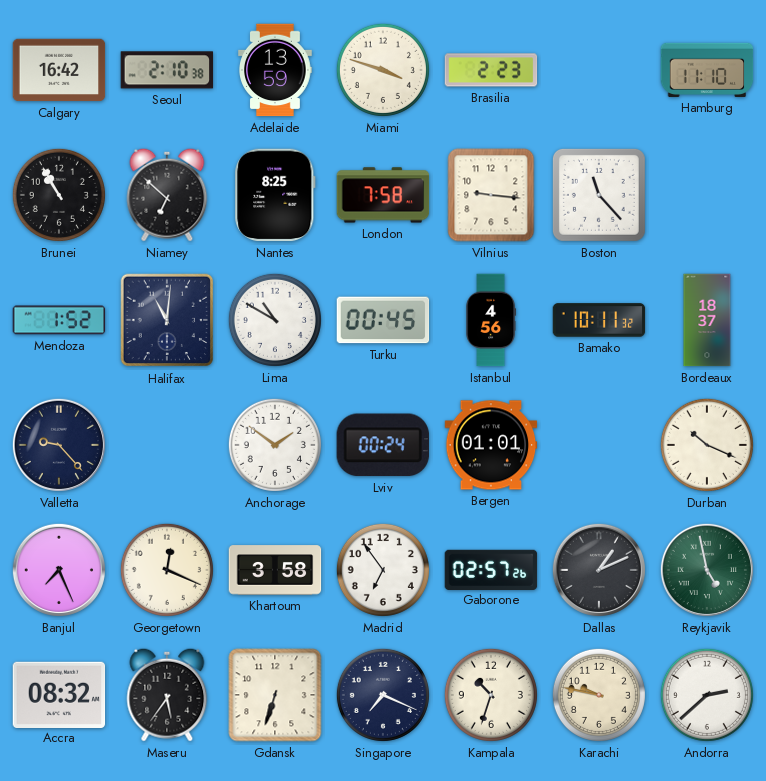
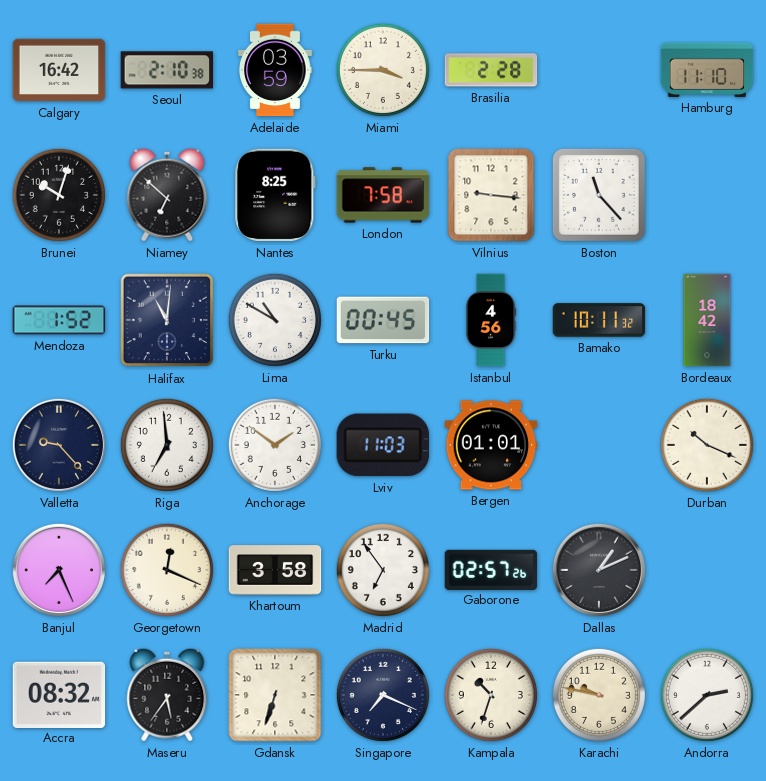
Adelaide: 13:59 -> 03:59 (275, 70)
Miami: 3:48 -> 3:45 (383, 70)
Brasilia: 2:23 -> 2:28 (491, 70)
Brunei: 10:55 -> 10:03 (59, 195)
Bordeaux: 18:37 -> 18:42 (707, 320)
Riga: none -> 6:59 (167, 445)
Lviv: 00:24 -> 11:03 (383, 445)
Reykjavik: 4:58 -> none (707, 570)
